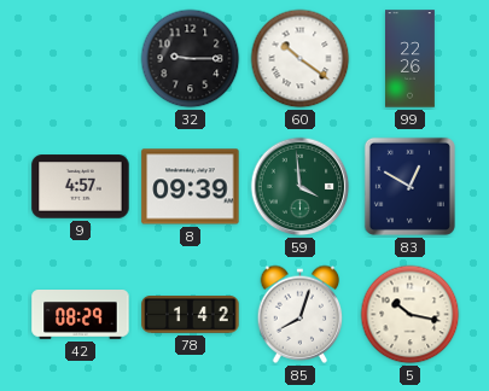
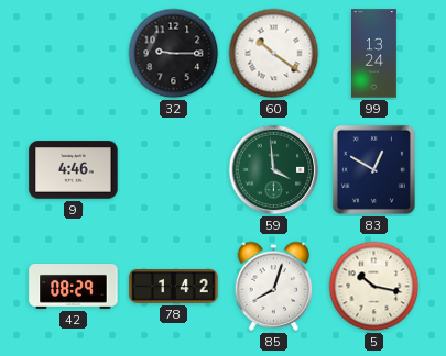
99: 22:26 -> 13:24 (374, 54)
9: 4:57 -> 4:46 (74, 170)
8: 09:39 -> none (191, 187)
